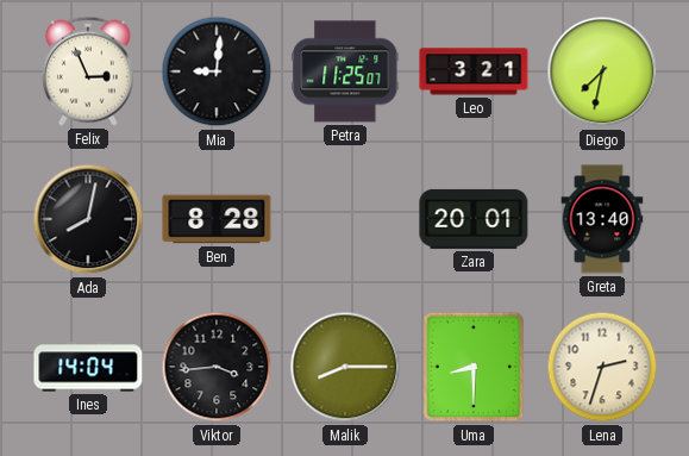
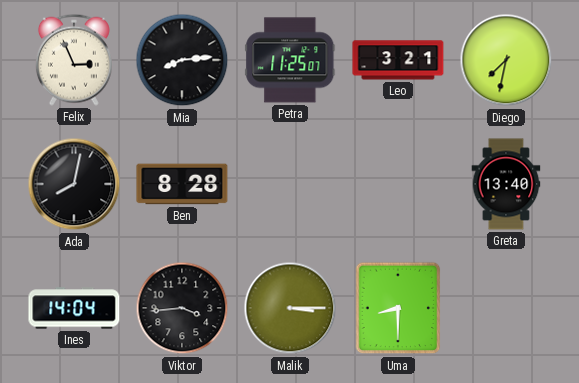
Mia: 9:01 -> 8:14 (182, 60)
Zara: 20:01 -> none (474, 219)
Malik: 8:15 -> 3:15 (290, 308)
Lena: 2:33 -> none (602, 367)
